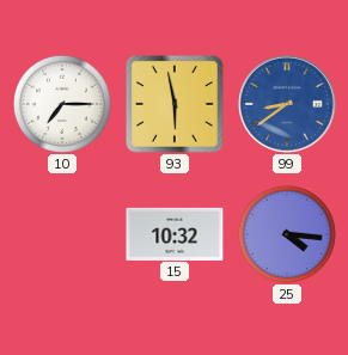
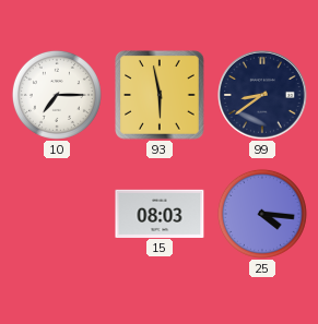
99 dial: blue -> navy (263, 96)
15: 10:32 -> 08:03 (160, 213)
